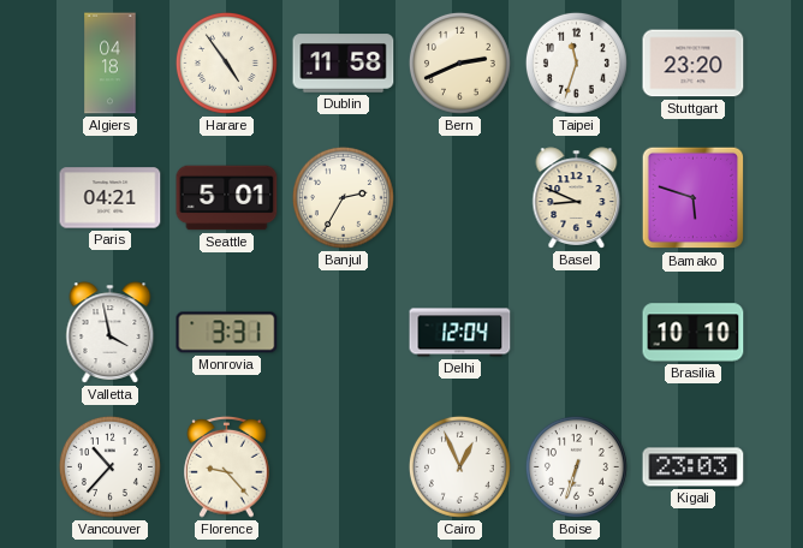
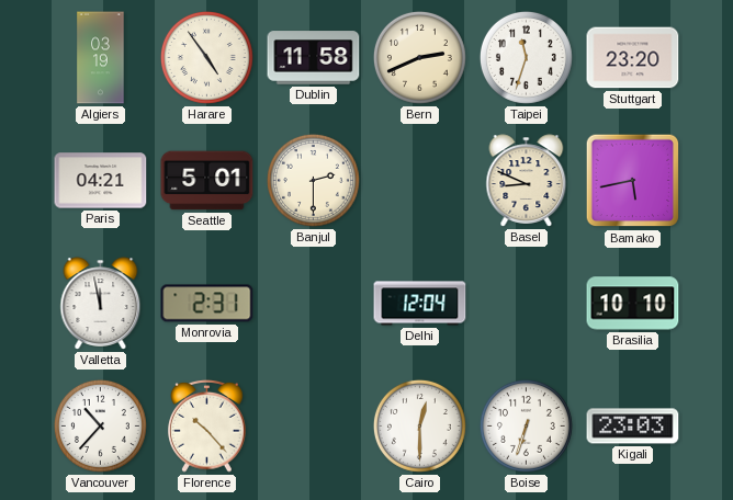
Algiers: 04:18 -> 03:19 (101, 58)
Banjul: 2:35 -> 2:30 (313, 180)
Bamako: 5:48 -> 5:43 (633, 181)
Valletta: 3:58 -> 11:58 (101, 304)
Monrovia: 3:31 -> 2:31 (207, 304)
Florence: 9:23 -> 10:23 (207, 425)
Cairo: 12:56 -> 12:30 (419, 425)
